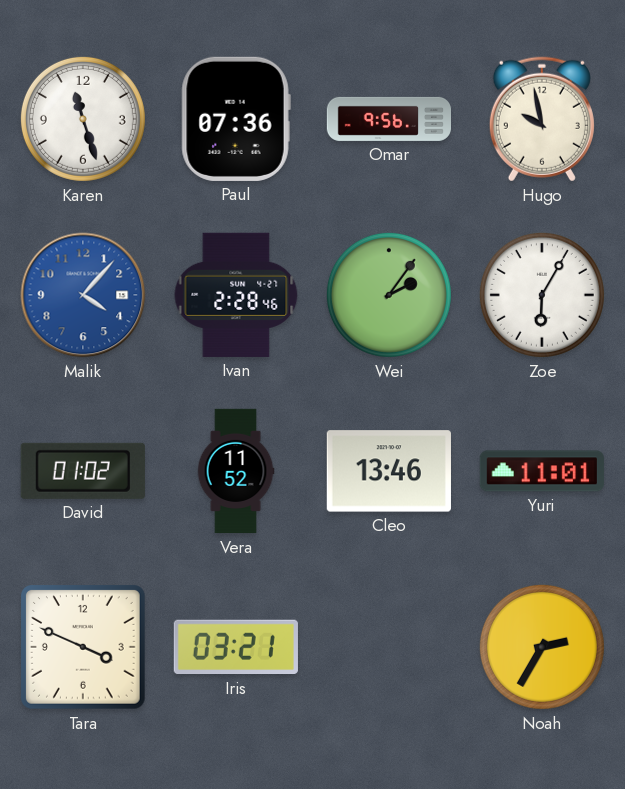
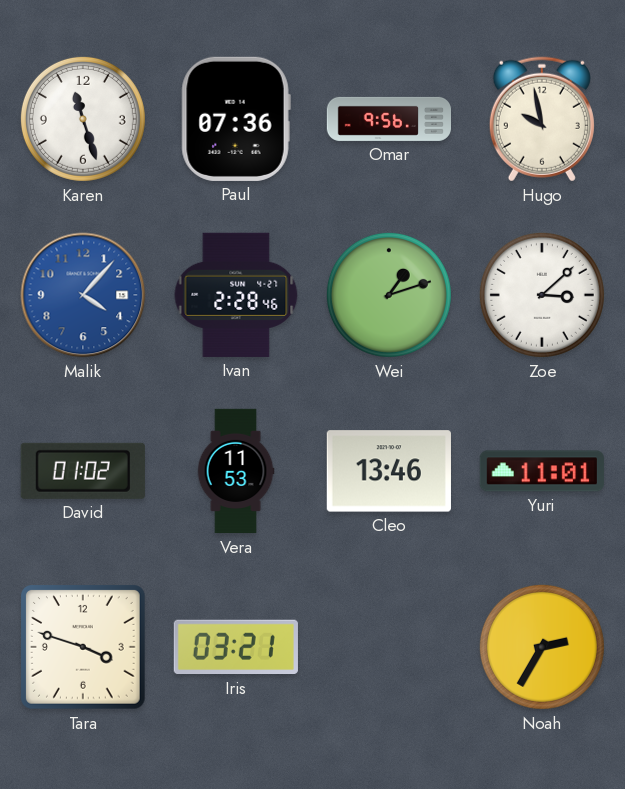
Wei: 2:06 -> 1:12 (389, 295)
Zoe: 6:05 -> 3:08 (542, 295)
Vera: 11:52 -> 11:53 (236, 471)
Tara: 3:49 -> 3:48 (84, 648)
